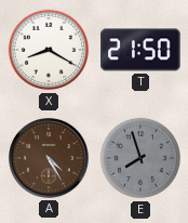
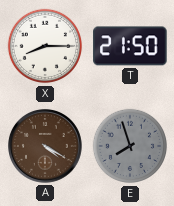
X: 8:20 -> 8:15 (45, 46)
A: 4:25 -> 4:20 (46, 147)
